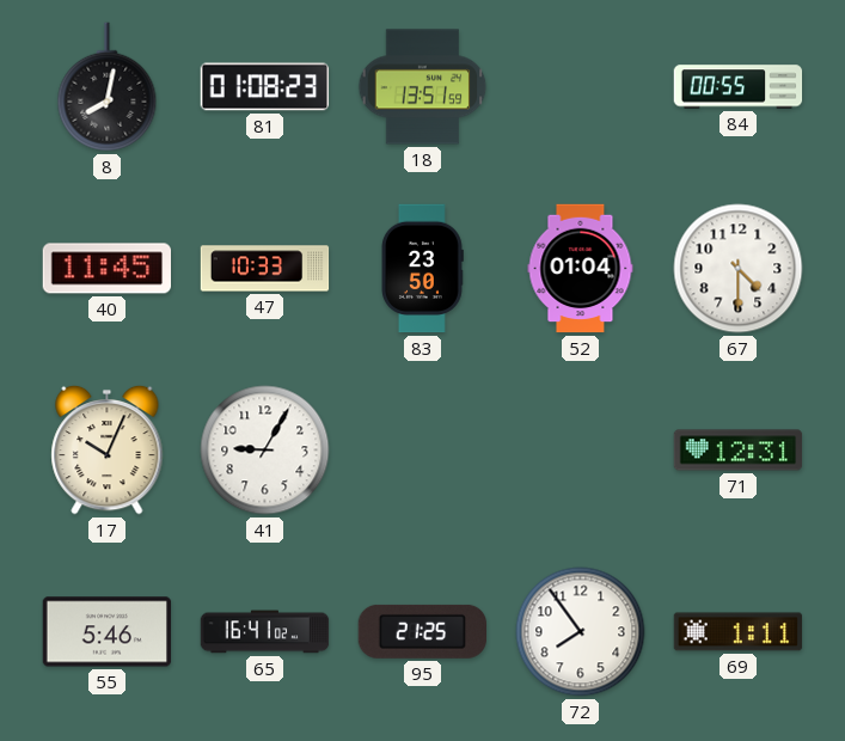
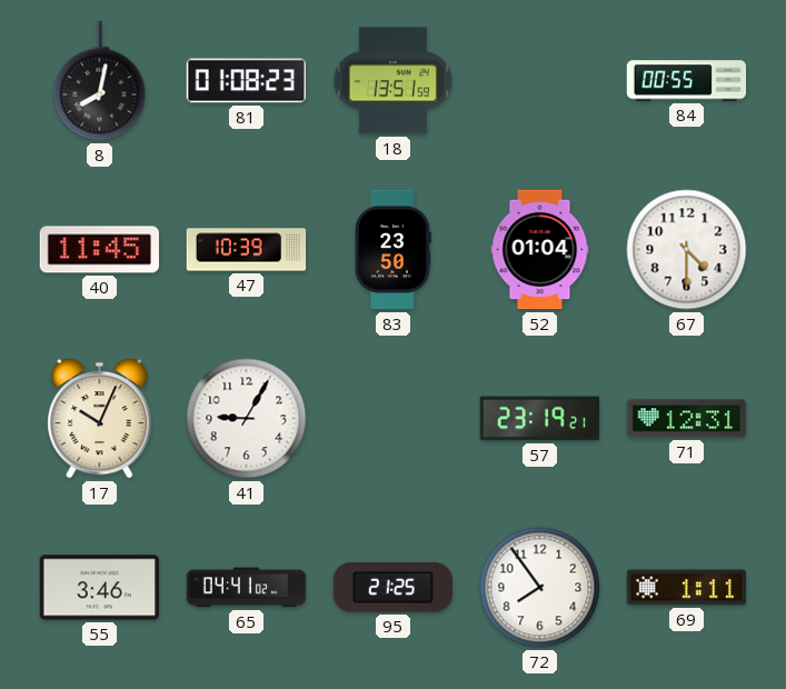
47: 10:33 -> 10:39 (247, 250)
57: none -> 23:19 (540, 419)
55: 5:46 -> 3:46 (100, 588)
65: 16:41 -> 04:41 (247, 588)
